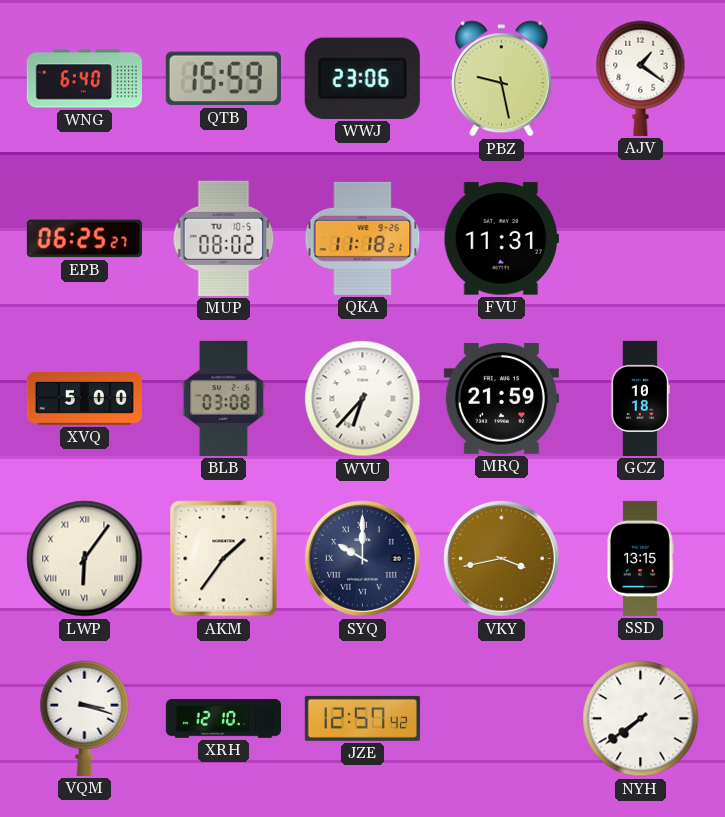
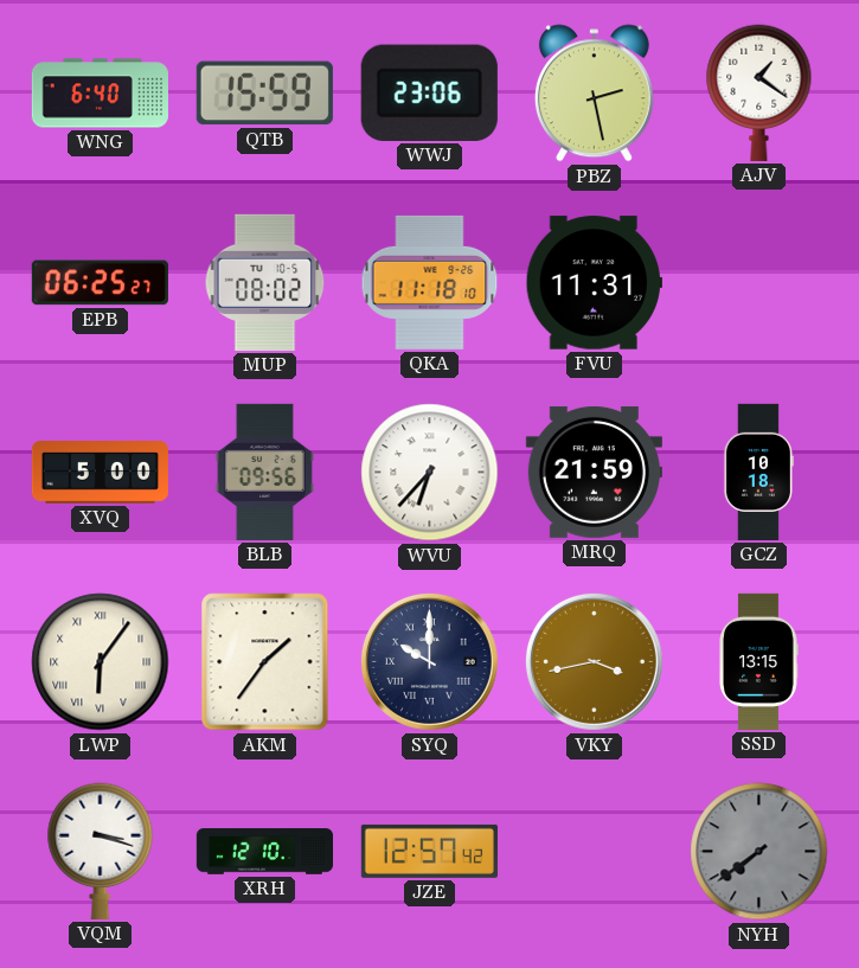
PBZ: 9:28 -> 2:28 (594, 94)
QKA: 11:18:21 -> 11:18:10 (430, 282)
BLB: 03:08 -> 09:56 (264, 472)
NYH dial: white -> grey (759, 852)
